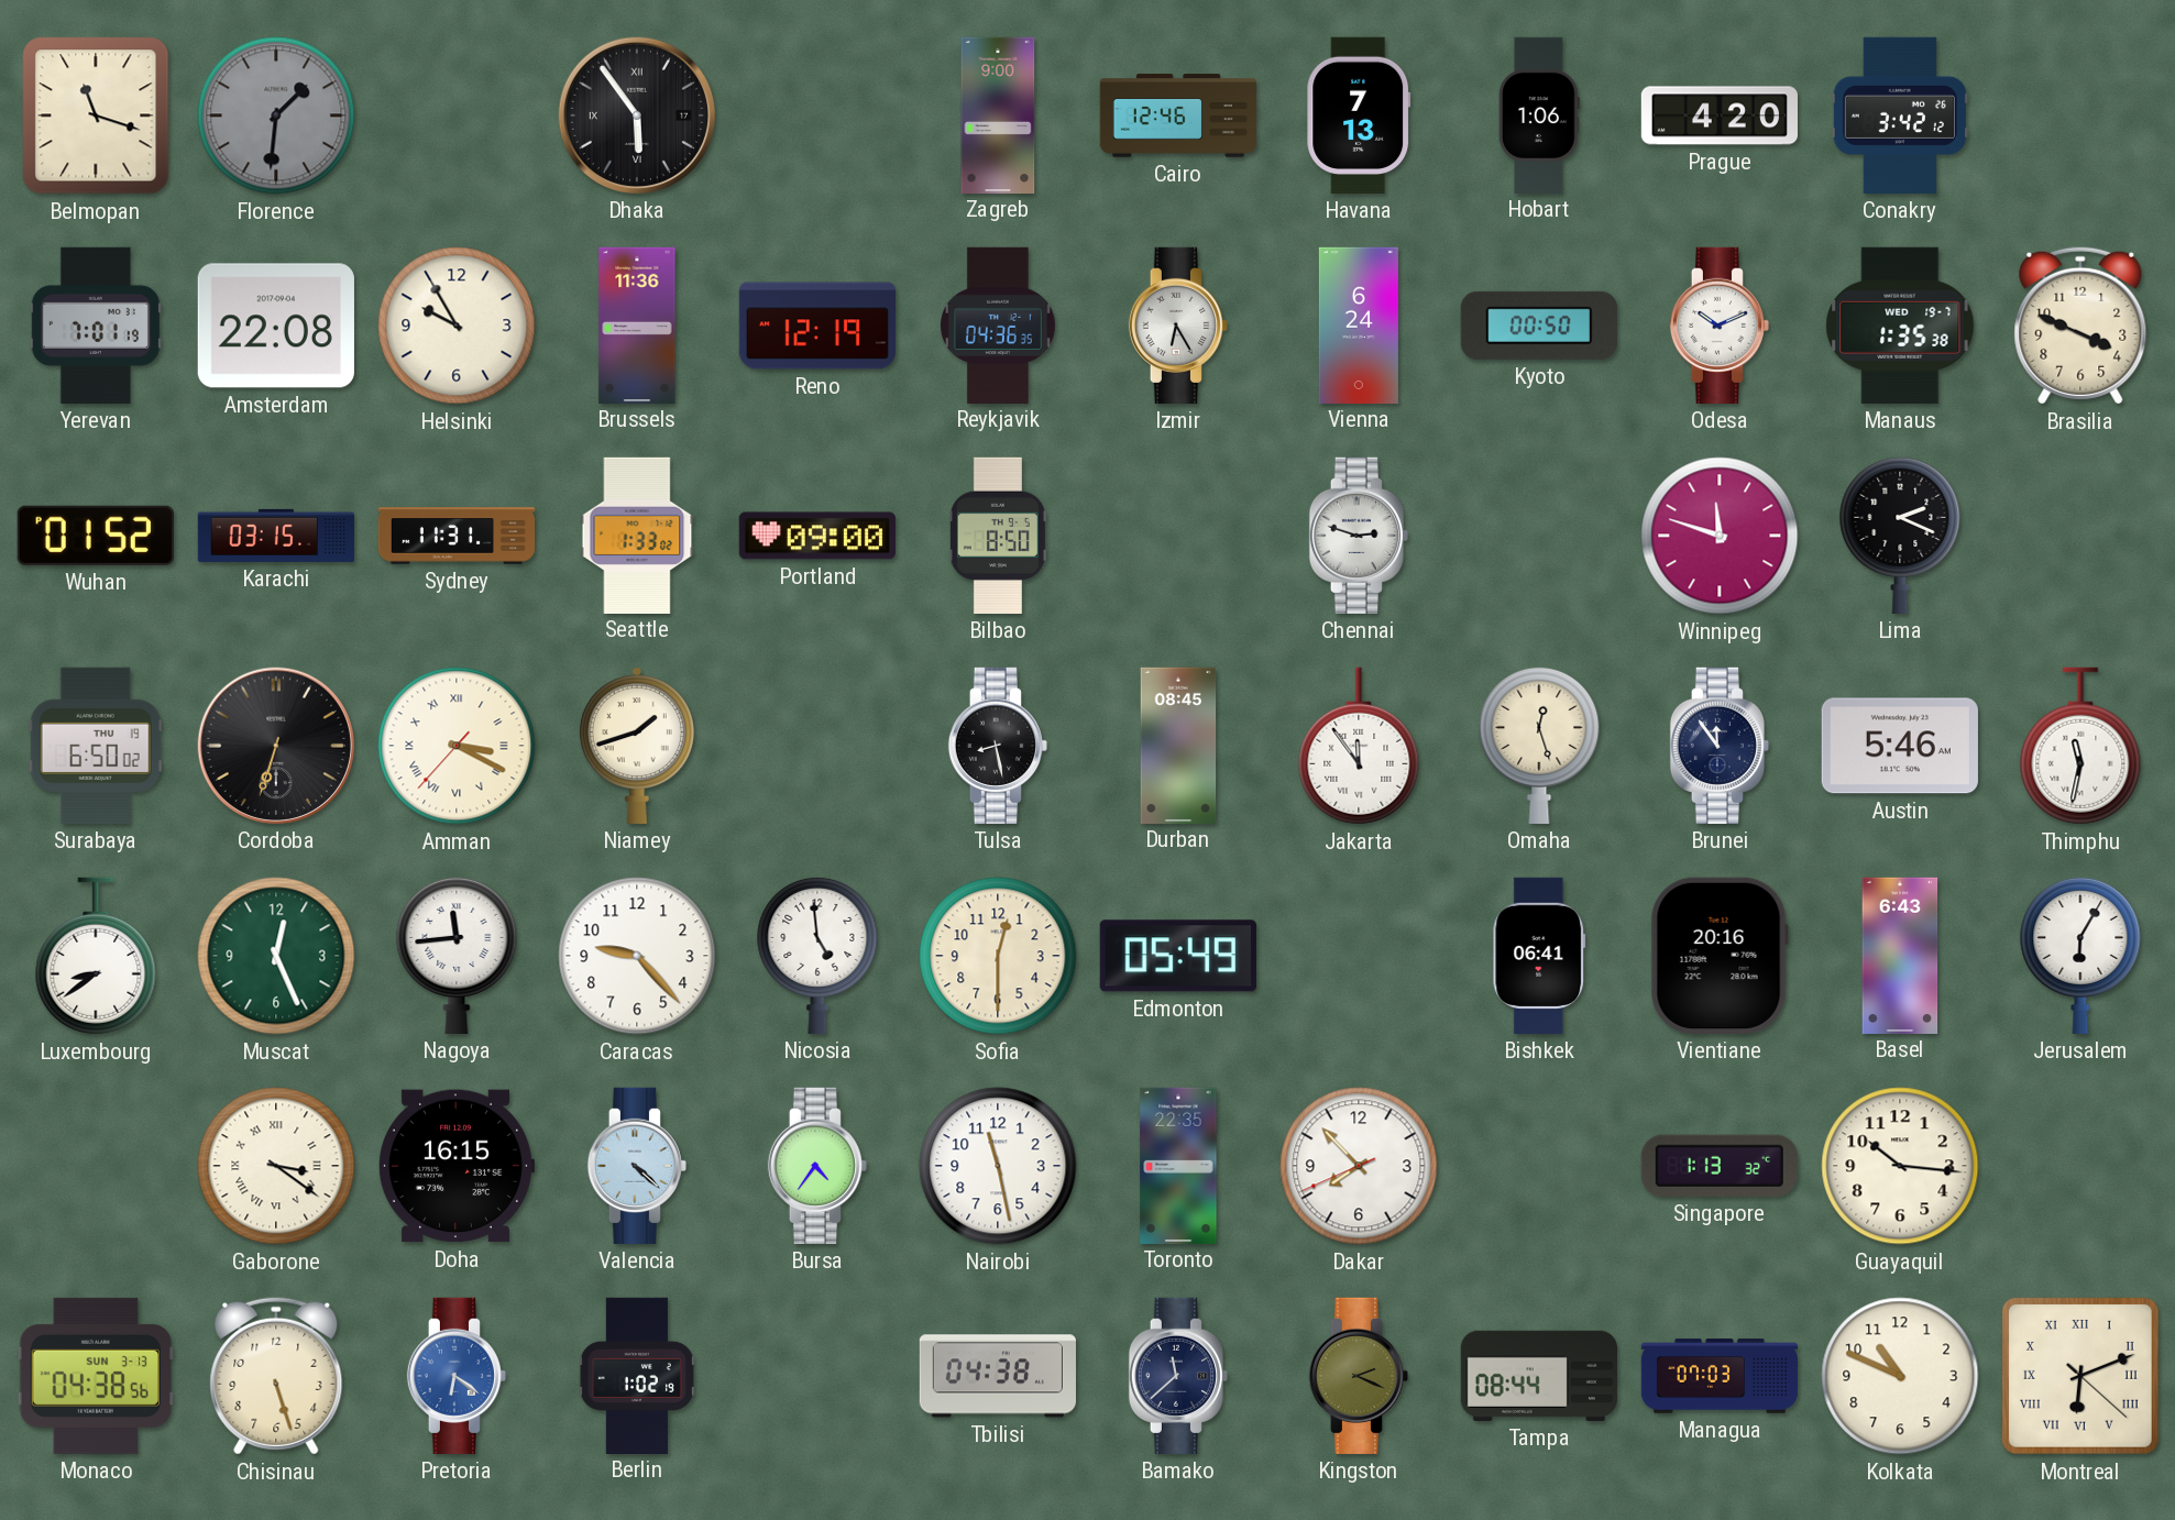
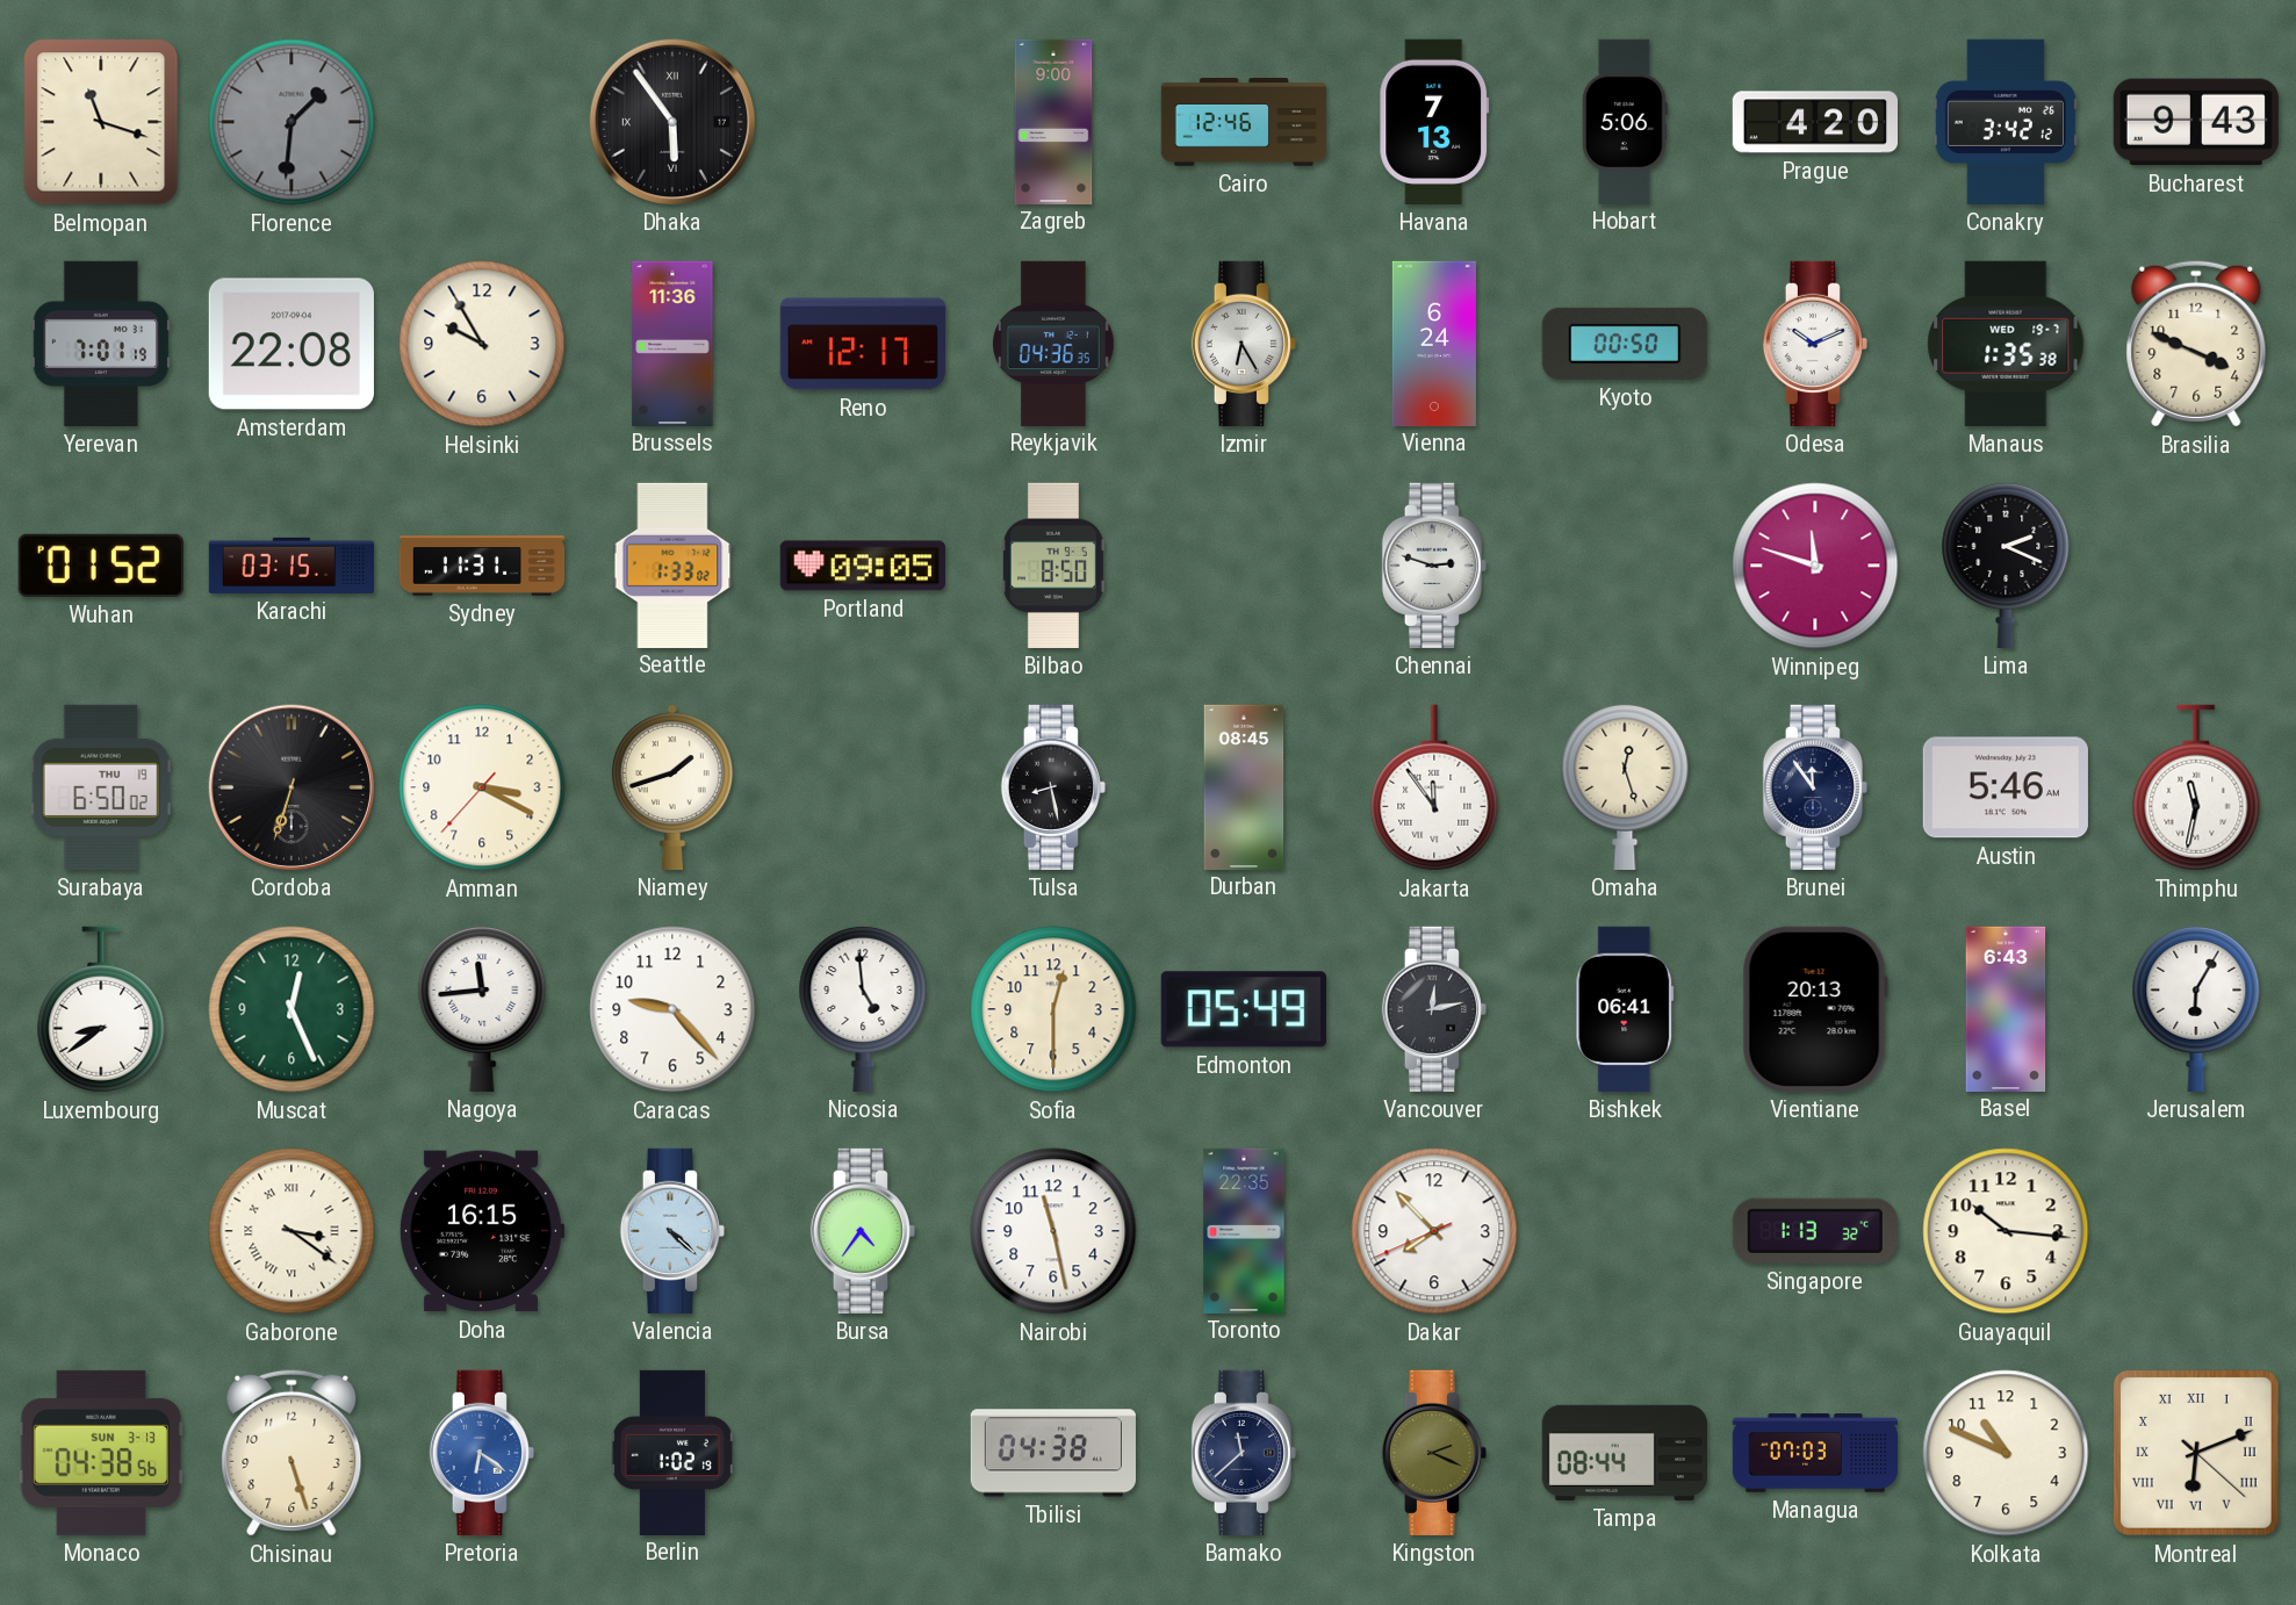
Hobart: 1:06 -> 5:06 (1626, 121)
Bucharest: none -> 9:43 (2196, 122)
Reno: 12:19 -> 12:17 (862, 344)
Portland: 09:00 -> 09:05 (863, 566)
Amman numerals: Roman -> Arabic (482, 787)
Vancouver: none -> 12:13 (1433, 1009)
Vientiane: 20:16 -> 20:13 (1815, 1009)
